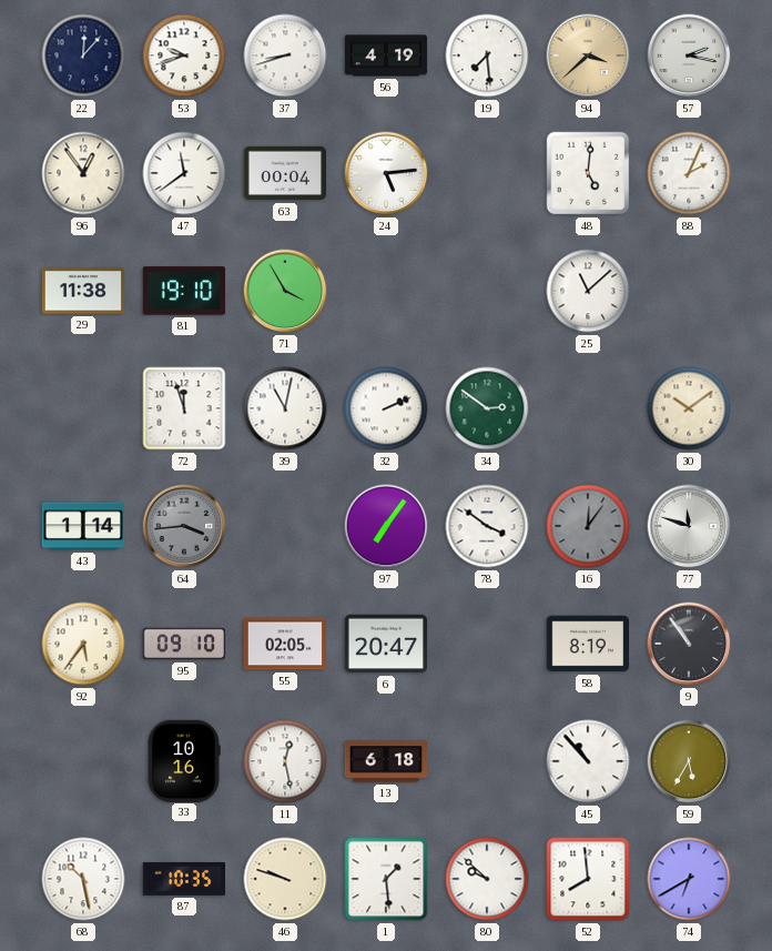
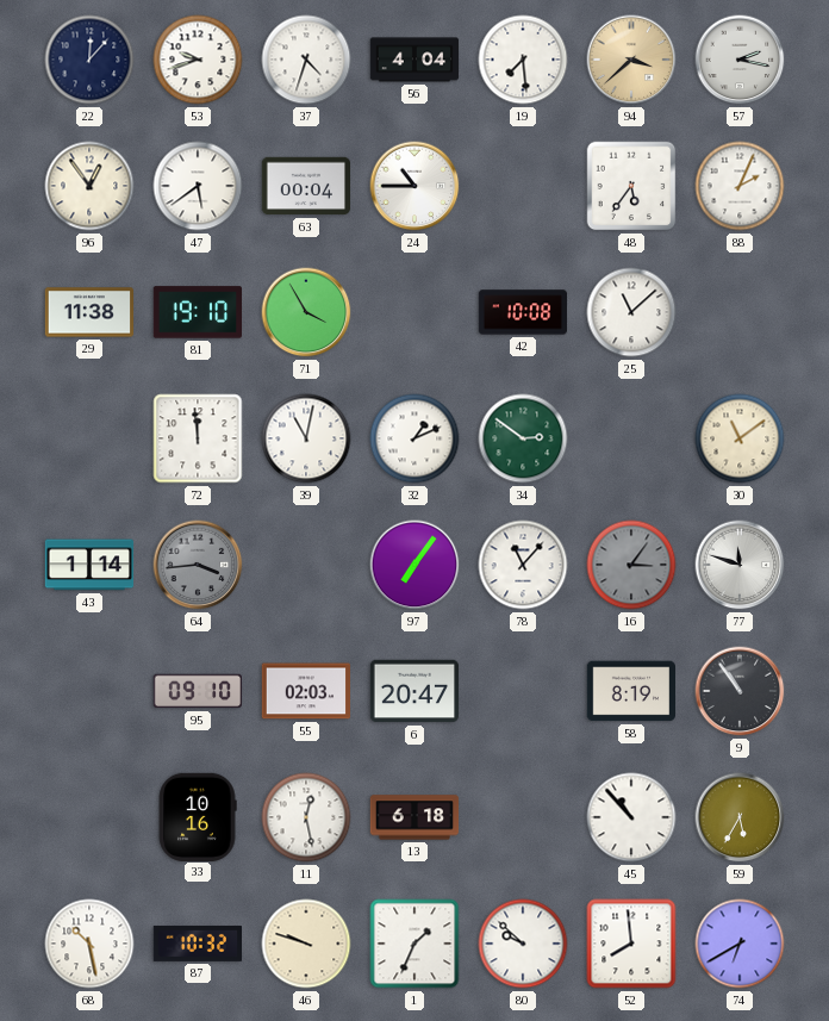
37: 8:42 -> 4:33 (306, 60)
56: 4:19 -> 4:04 (414, 60)
47: 11:39 -> 5:39 (198, 186)
24: 5:14 -> 10:45 (414, 186)
48: 5:01 -> 5:36 (631, 186)
42: none -> 10:08 (523, 312)
72: 11:57 -> 11:59 (198, 438)
32: 2:11 -> 1:11 (414, 438)
30: 10:09 -> 11:09 (740, 438)
78: 3:51 -> 11:07 (523, 565)
16: 12:06 -> 3:06 (631, 565)
92: 5:36 -> none (83, 644)
55: 02:05 -> 02:03 (306, 691)
87: 10:35 -> 10:32 (197, 944)
1: 1:29 -> 1:34 (414, 944)
